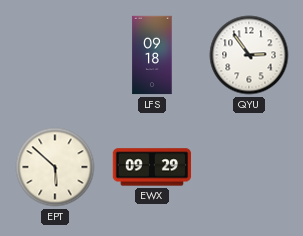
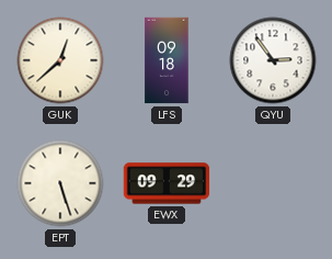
GUK: none -> 12:38 (60, 60)
EPT: 5:52 -> 5:27 (60, 183)
